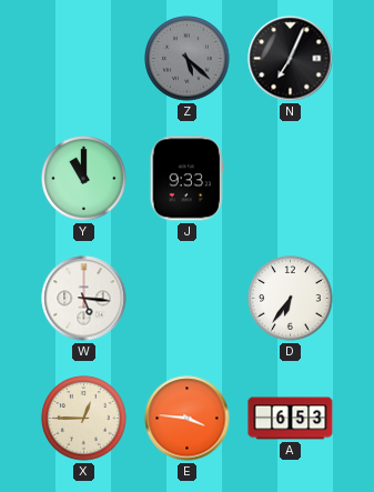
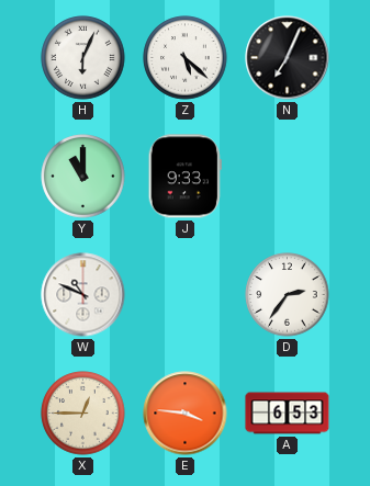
H: none -> 6:04 (83, 58)
Z dial: grey -> white (186, 58)
W: 5:16 -> 10:49 (83, 295)
D: 6:36 -> 2:36 (288, 295)
